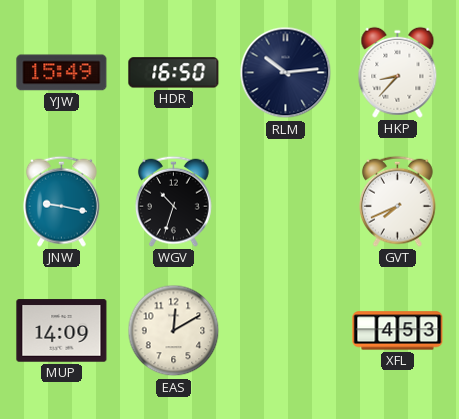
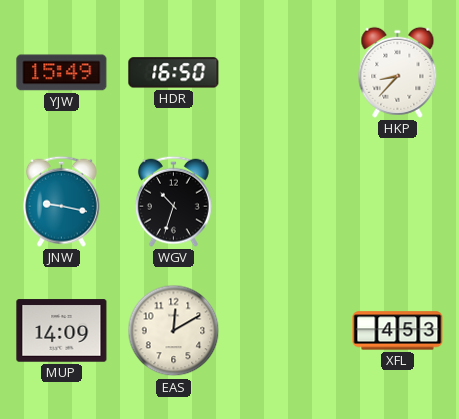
RLM: 10:14 -> none (286, 73)
GVT: 7:41 -> none (397, 201)
